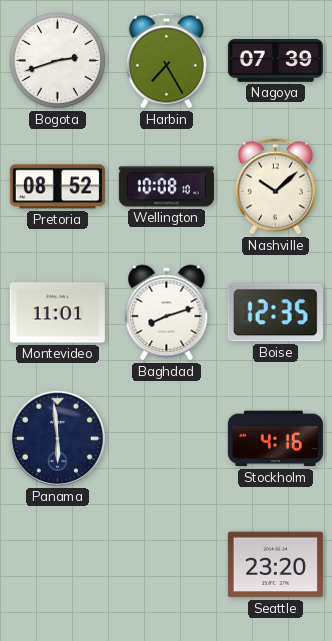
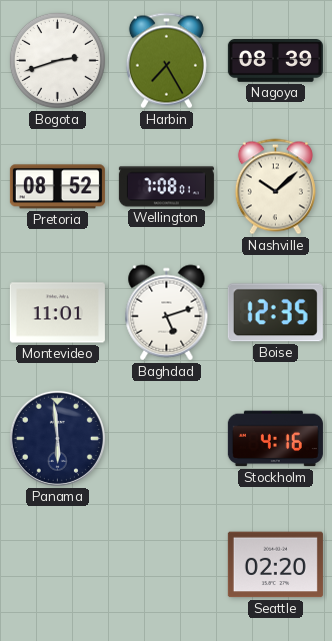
Nagoya: 07:39 -> 08:39 (275, 61)
Wellington: 10:08 -> 7:08 (166, 187)
Baghdad: 8:12 -> 5:12 (167, 313)
Seattle: 23:20 -> 02:20 (275, 565)
